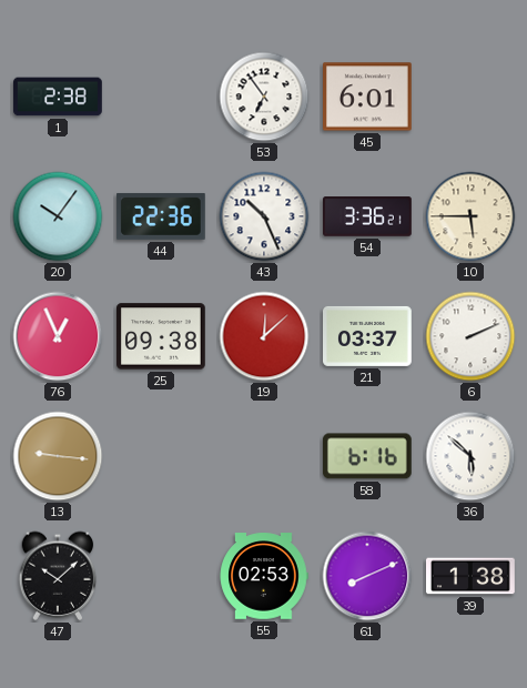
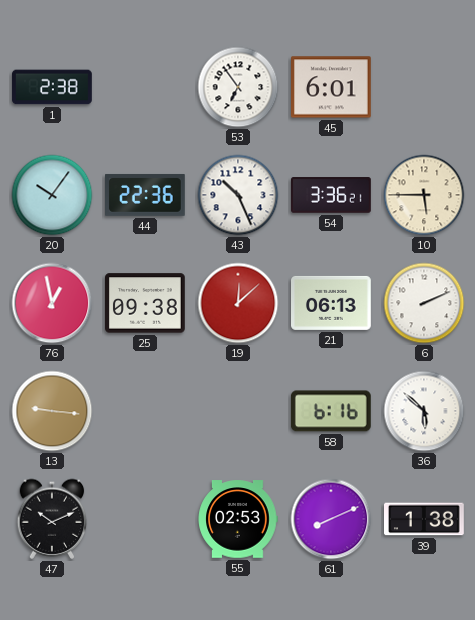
76: 12:56 -> 12:58 (52, 303)
21: 03:37 -> 06:13 (332, 303)
47: 10:08 -> 10:11 (52, 519)
